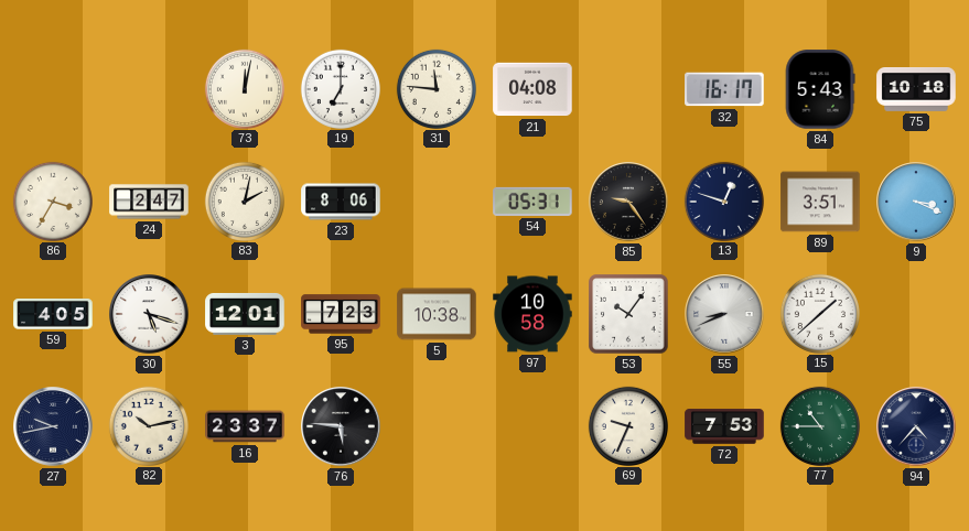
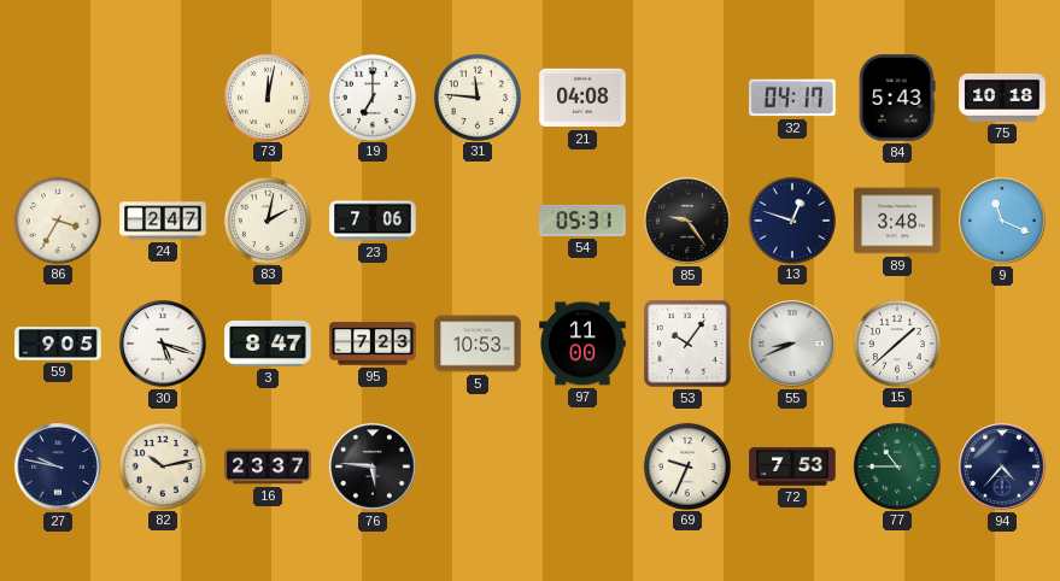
32: 16:17 -> 04:17 (792, 98)
23: 8:06 -> 7:06 (373, 221)
89: 3:51 -> 3:48 (897, 221)
9: 3:19 -> 11:19 (1002, 221)
59: 4:05 -> 9:05 (58, 344)
3: 12:01 -> 8:47 (268, 344)
5: 10:38 -> 10:53 (478, 344)
97: 10:58 -> 11:00 (582, 344)
27: 9:43 -> 9:47 (58, 466)
